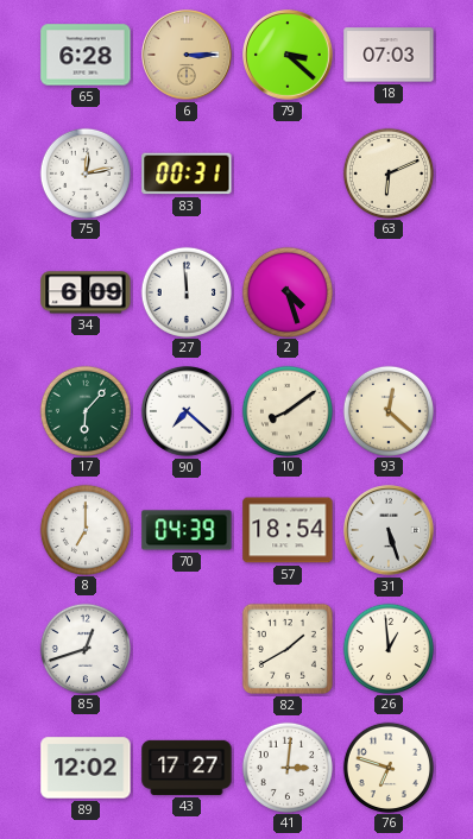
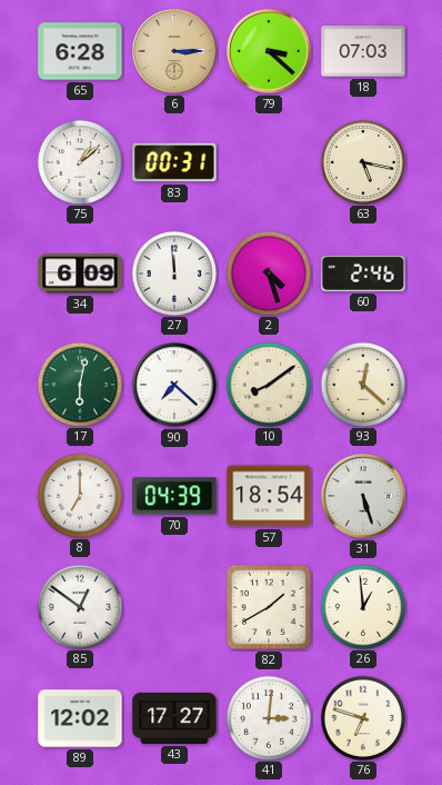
75: 12:13 -> 1:08 (79, 161)
63: 6:11 -> 5:17 (362, 161)
60: none -> 2:46 (363, 274)
17: 6:07 -> 6:02 (79, 384)
85: 12:42 -> 12:51 (79, 606)
